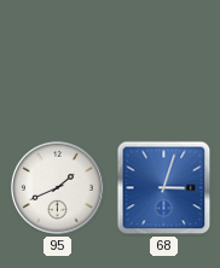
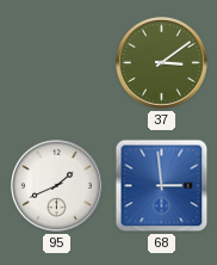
37: none -> 3:09 (161, 62)
68: 3:03 -> 2:59 (162, 186)
